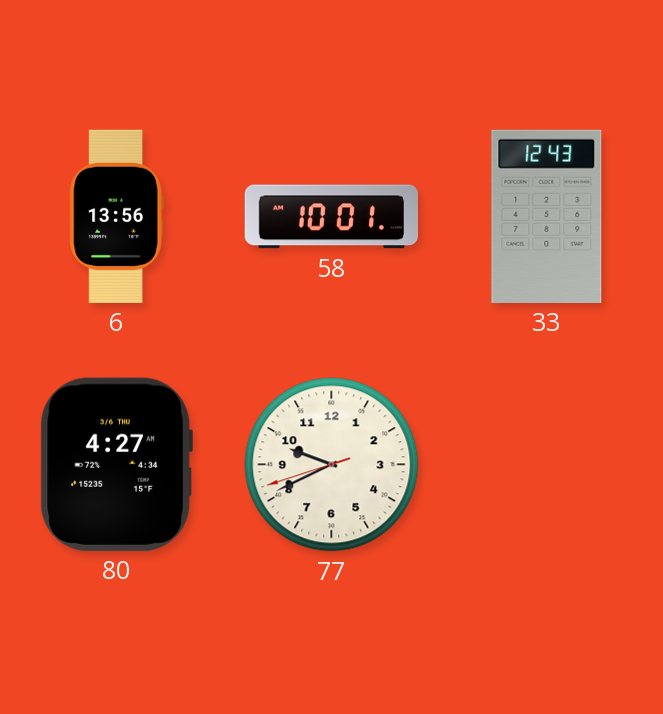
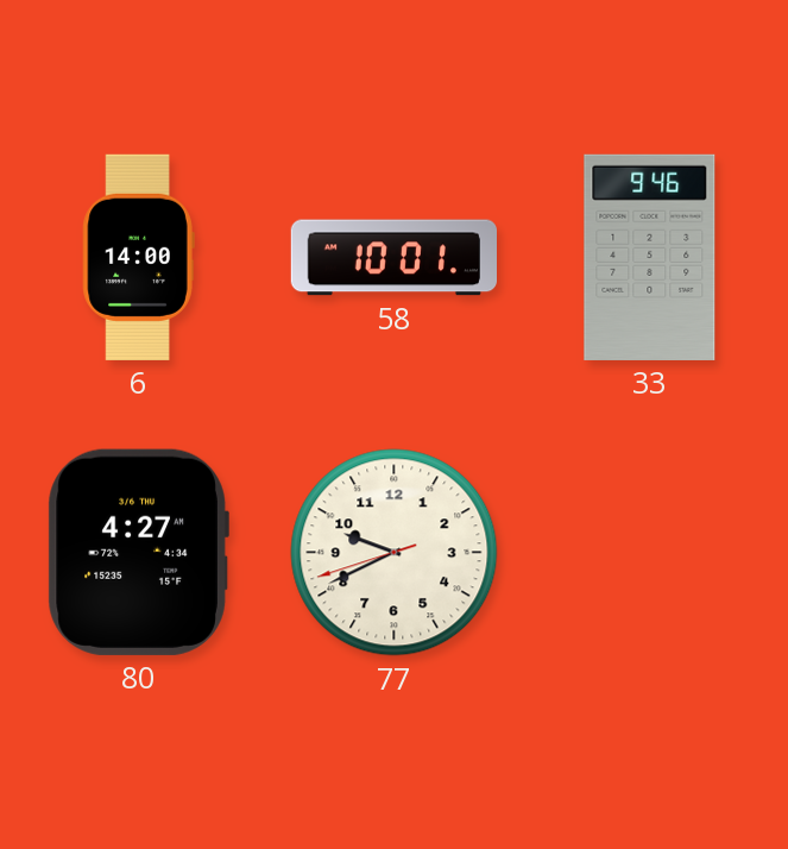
6: 13:56 -> 14:00 (138, 257)
33: 12:43 -> 9:46 (650, 257)
